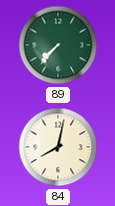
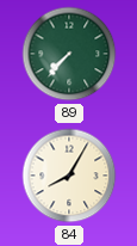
84: 8:02 -> 8:05 (69, 176)
